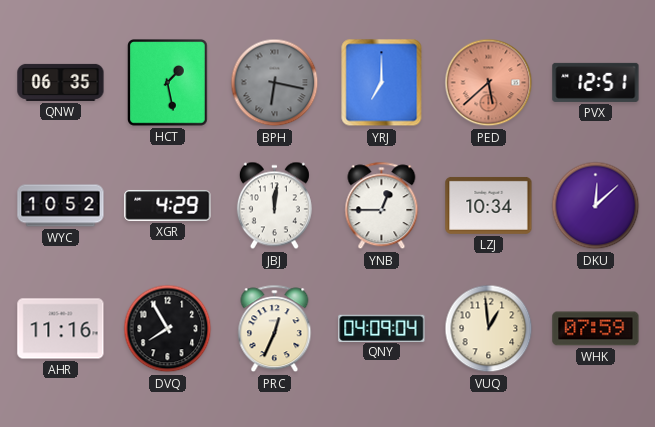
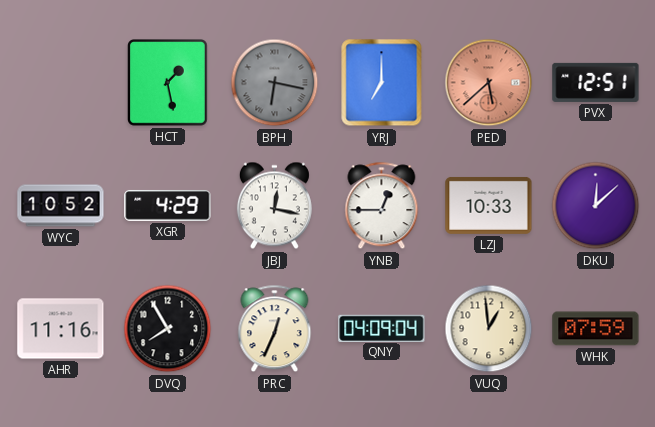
QNW: 06:35 -> none (61, 82)
JBJ: 12:01 -> 12:17 (274, 206)
LZJ: 10:34 -> 10:33 (489, 205)
